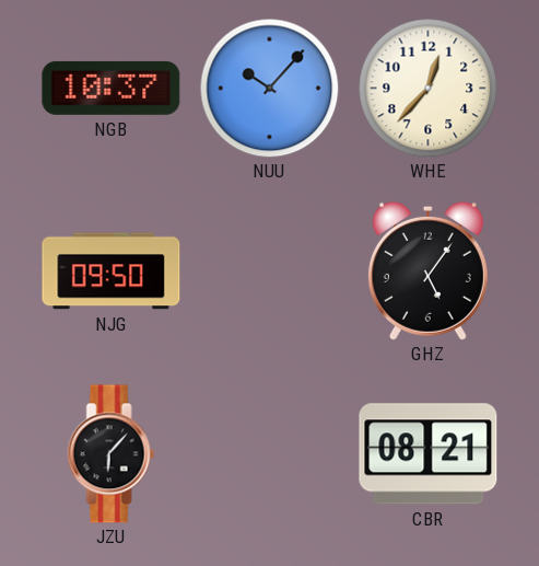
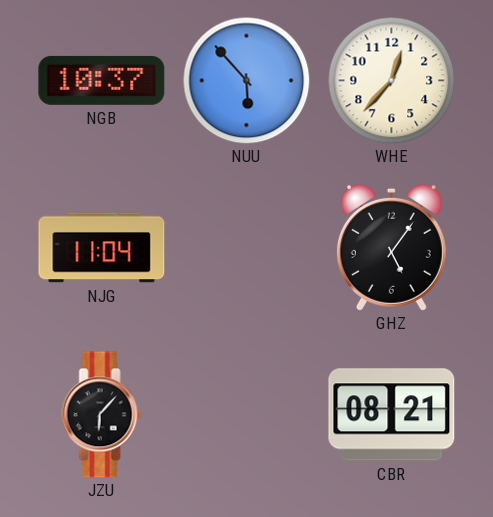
NUU: 10:07 -> 5:53 (246, 80)
NJG: 09:50 -> 11:04 (102, 248)
